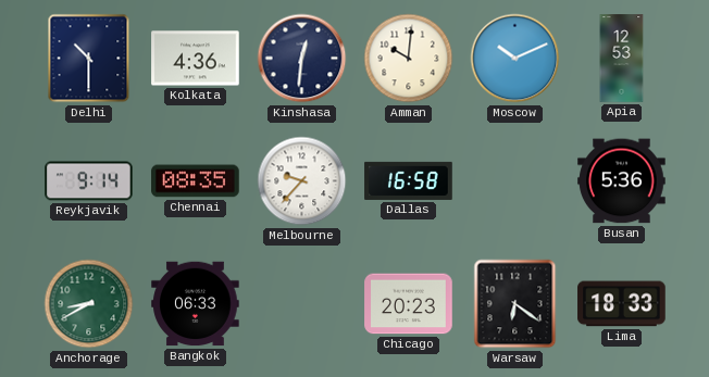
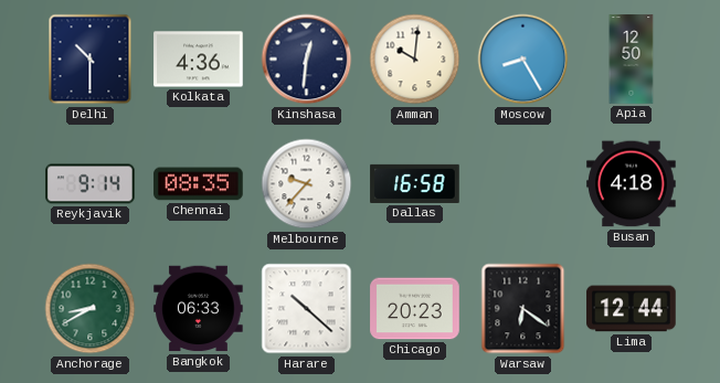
Moscow: 10:11 -> 8:25 (523, 60)
Apia: 12:53 -> 12:50 (632, 60)
Busan: 5:36 -> 4:18 (632, 184)
Harare: none -> 10:22 (307, 309)
Lima: 18:33 -> 12:44 (632, 309)
